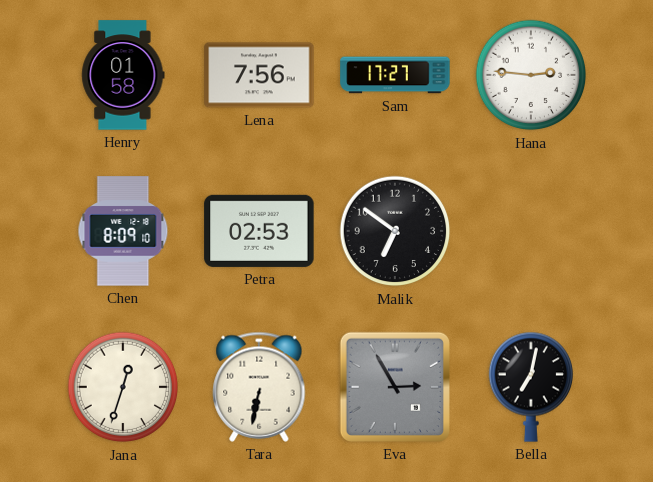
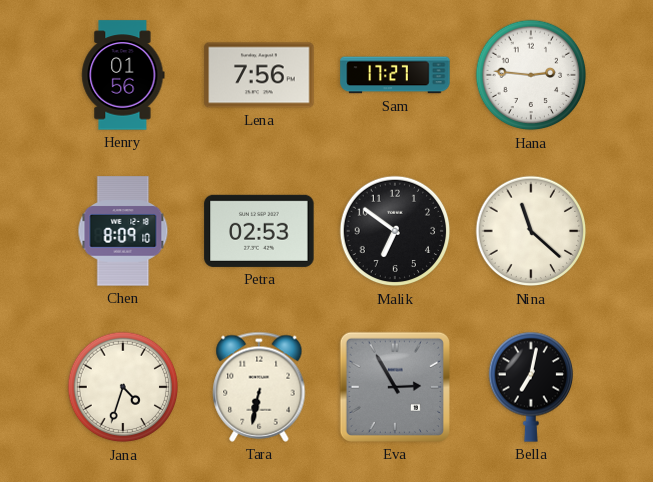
Henry: 01:58 -> 01:56 (123, 75)
Nina: none -> 11:22 (531, 231)
Jana: 12:33 -> 4:33 (123, 387)
